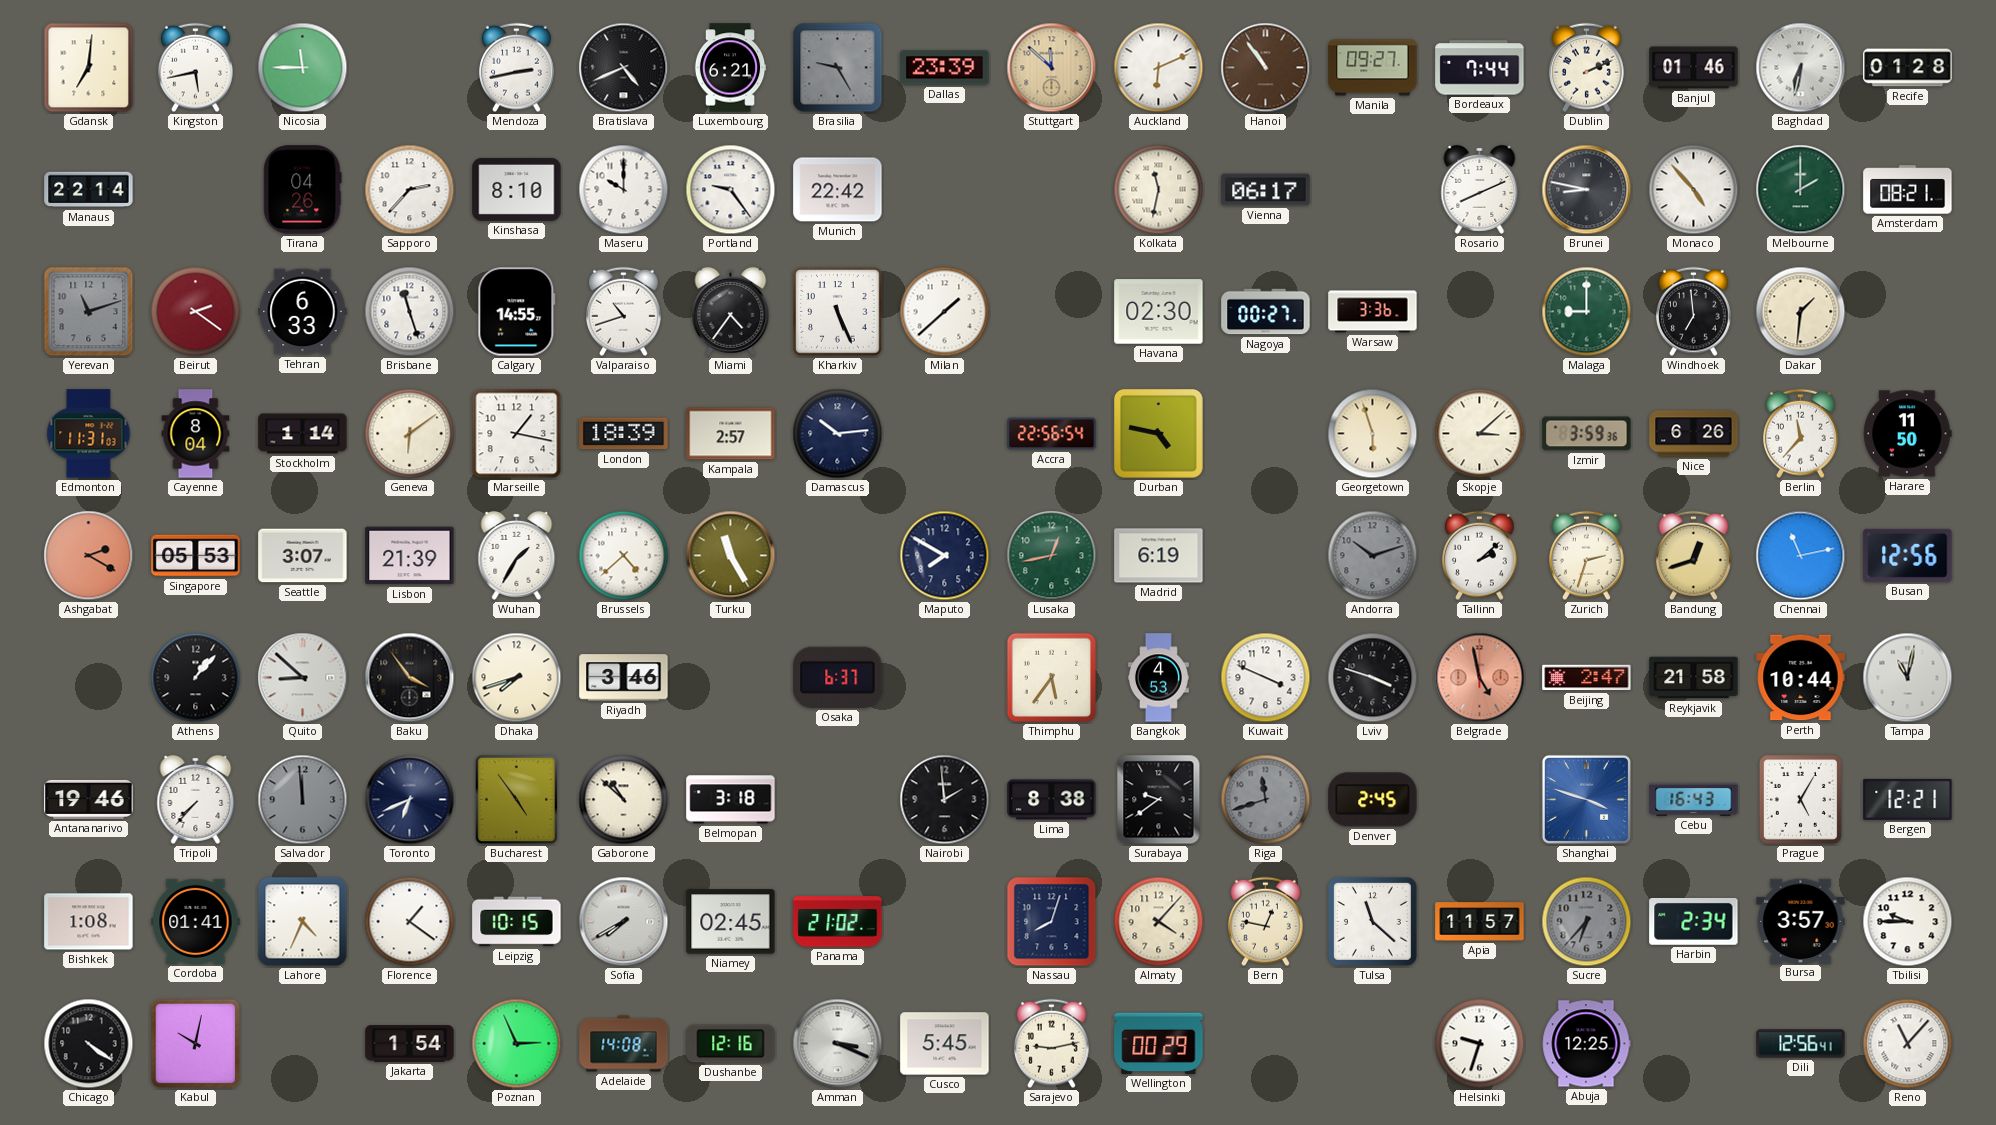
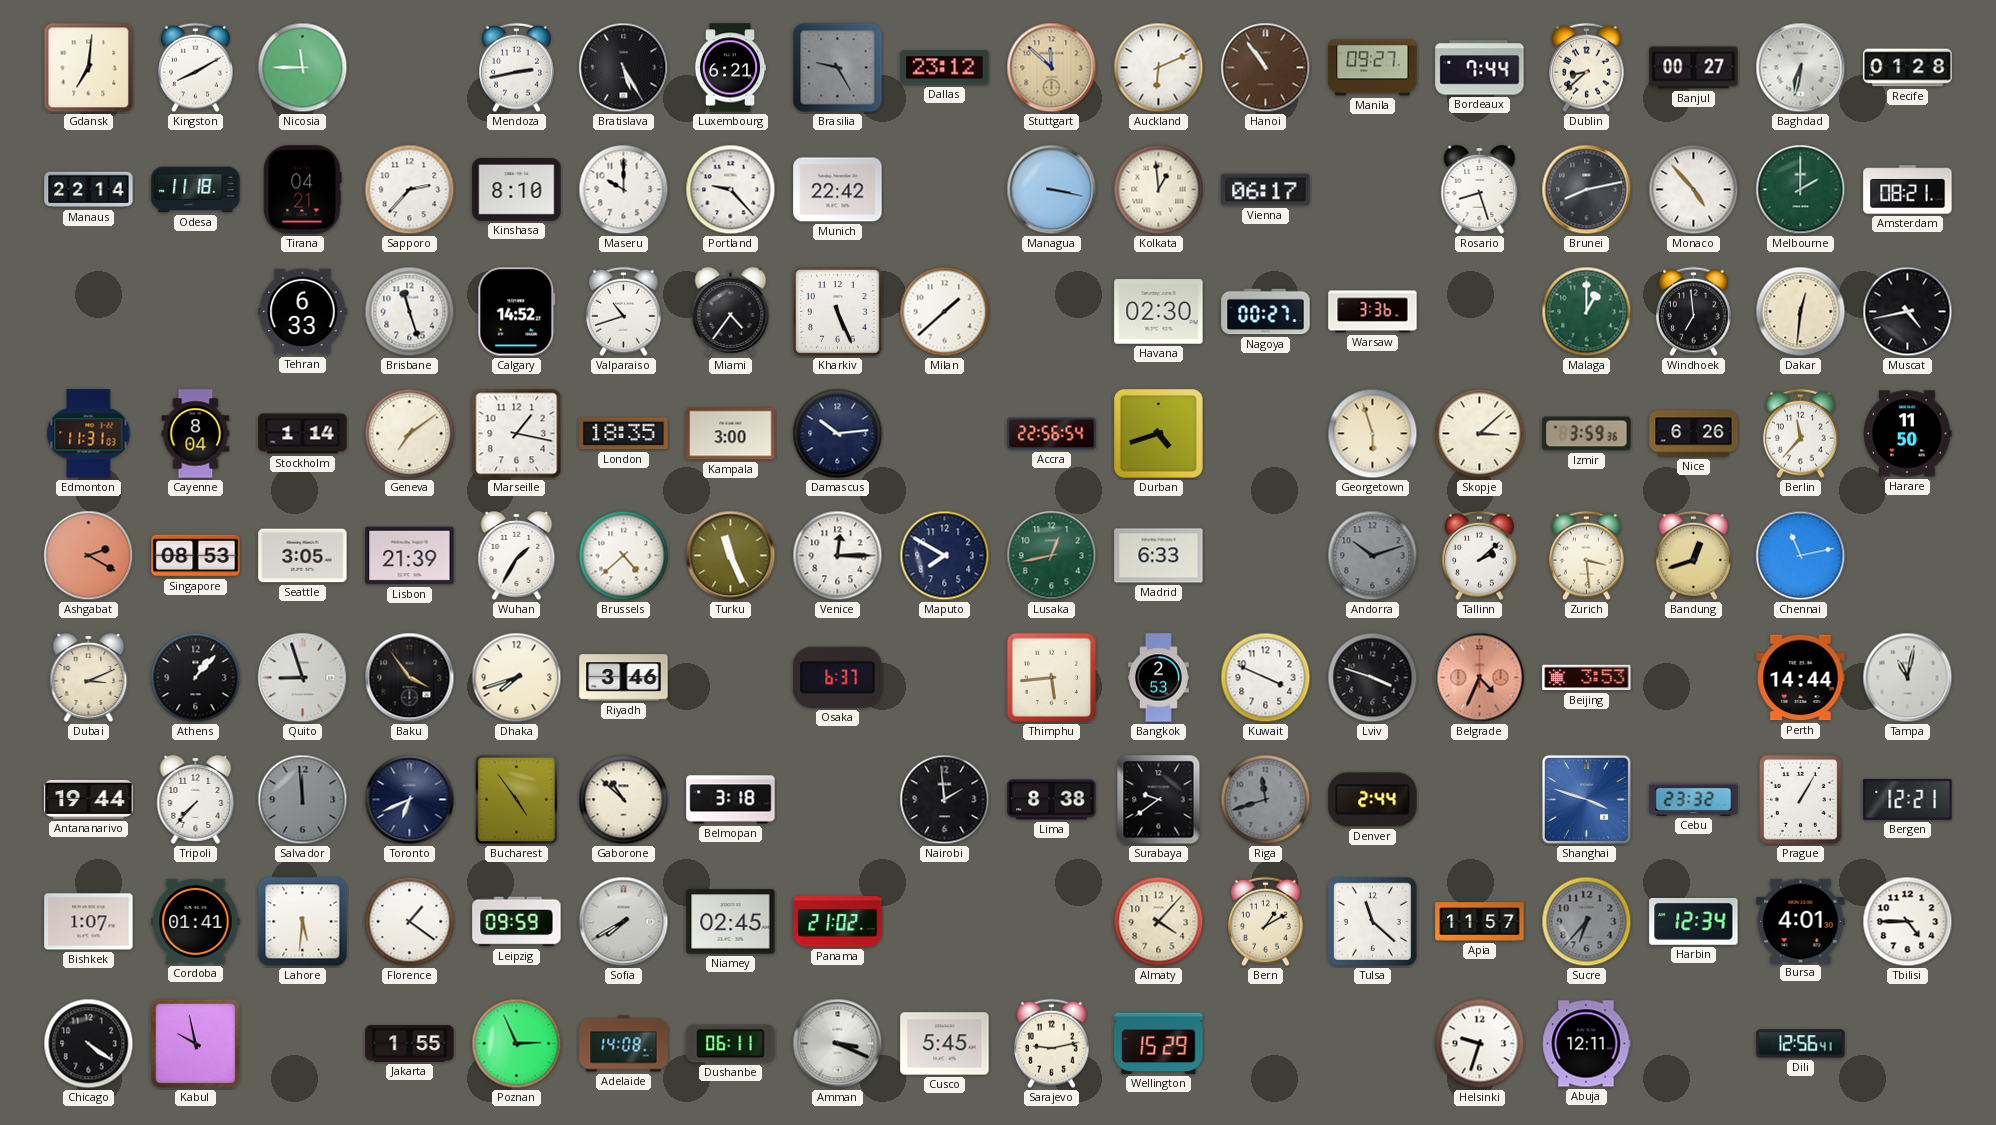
Kingston: 5:43 -> 8:10 (196, 68)
Bratislava: 4:41 -> 5:25 (624, 68)
Dallas: 23:39 -> 23:12 (945, 68)
Dublin: 2:11 -> 8:38 (1587, 68)
Banjul: 01:46 -> 00:27 (1694, 68)
Odesa: none -> 11:18 (196, 190)
Tirana: 04:26 -> 04:21 (303, 190)
Portland: 9:24 -> 9:23 (731, 190)
Managua: none -> 3:17 (1052, 190)
Kolkata: 11:32 -> 12:59 (1159, 190)
Rosario: 8:11 -> 8:27 (1480, 189)
Brunei: 8:47 -> 8:13 (1587, 190)
Yerevan: 11:12 -> none (89, 312)
Beirut: 2:21 -> none (196, 312)
Calgary: 14:55 -> 14:52 (517, 312)
Malaga: 9:00 -> 1:00 (1587, 312)
Dakar: 1:31 -> 12:31 (1801, 312)
Muscat: none -> 4:43 (1908, 312)
Geneva: 6:09 -> 7:09 (410, 434)
London: 18:39 -> 18:35 (624, 434)
Kampala: 2:57 -> 3:00 (731, 434)
Durban: 4:47 -> 4:42 (1158, 433)
Singapore: 05:53 -> 08:53 (196, 556)
Seattle: 3:07 -> 3:05 (303, 556)
Turku: 11:25 -> 11:26 (731, 556)
Venice: none -> 12:15 (838, 556)
Madrid: 6:19 -> 6:33 (1159, 556)
Zurich: 2:33 -> 3:29 (1587, 556)
Busan: 12:56 -> none (1908, 555)
Dubai: none -> 3:11 (89, 677)
Quito: 8:52 -> 8:57 (303, 678)
Thimphu: 5:36 -> 5:44 (1052, 678)
Bangkok: 4:53 -> 2:53 (1158, 678)
Belgrade: 4:58 -> 4:34 (1480, 678)
Beijing: 2:47 -> 3:53 (1587, 678)
Reykjavik: 21:58 -> none (1694, 678)
Perth: 10:44 -> 14:44 (1801, 678)
Antananarivo: 19:46 -> 19:44 (89, 799)
Denver: 2:45 -> 2:44 (1373, 800)
Cebu: 16:43 -> 23:32 (1694, 799)
Prague: 5:05 -> 1:05 (1800, 799)
Bishkek: 1:08 -> 1:07 (89, 922)
Lahore: 4:34 -> 5:31 (303, 922)
Leipzig: 10:15 -> 09:59 (517, 922)
Nassau: 8:03 -> none (1052, 922)
Bern: 12:47 -> 1:10 (1266, 922)
Harbin: 2:34 -> 12:34 (1694, 921)
Bursa: 3:57 -> 4:01 (1801, 921)
Tbilisi: 9:45 -> 4:45 (1908, 922)
Kabul: 10:02 -> 9:58 (196, 1044)
Jakarta: 1:54 -> 1:55 (410, 1044)
Dushanbe: 12:16 -> 06:11 (731, 1044)
Wellington: 00:29 -> 15:29 (1159, 1043)
Abuja: 12:25 -> 12:11 (1586, 1044)
Reno: 11:07 -> none (1908, 1044)
